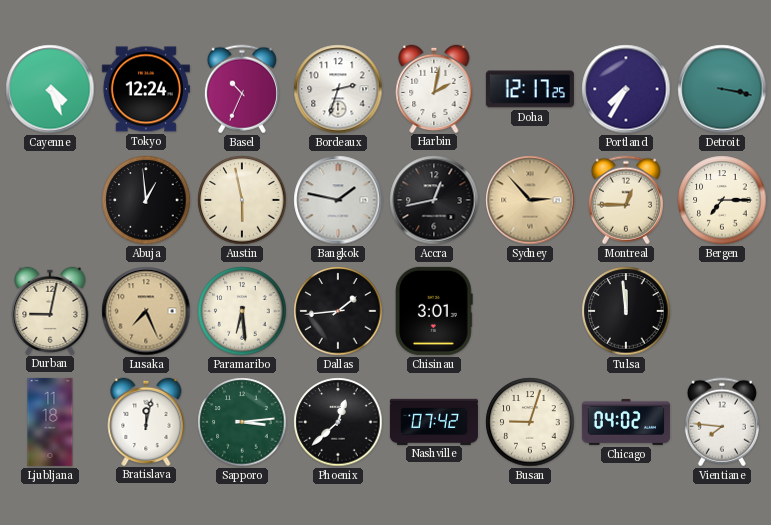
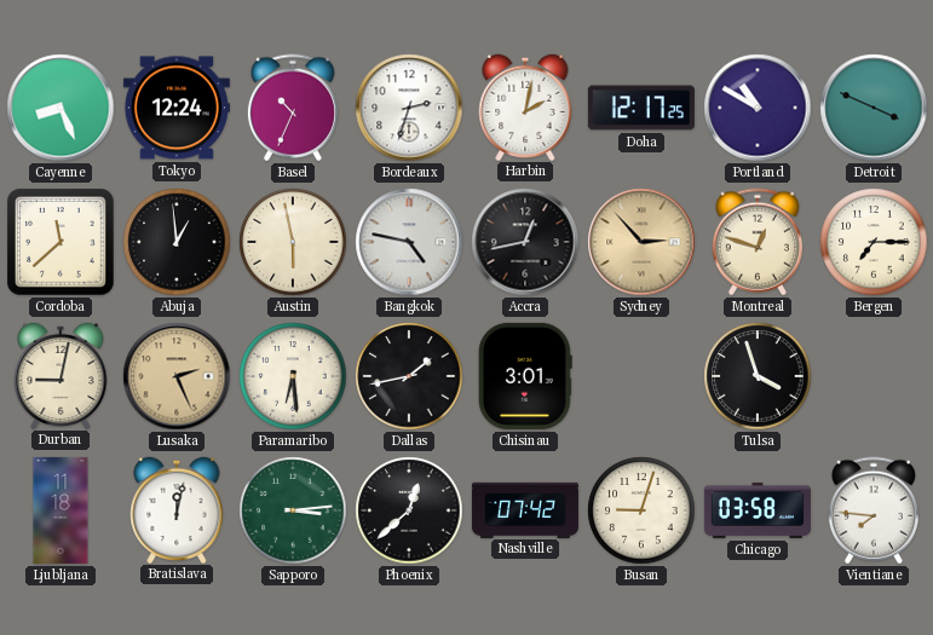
Cayenne: 4:26 -> 8:26 (61, 108)
Portland: 7:35 -> 10:50 (758, 108)
Detroit: 3:17 -> 3:49 (874, 108)
Cordoba: none -> 11:38 (61, 242)
Bangkok: 1:47 -> 4:47 (409, 242)
Montreal: 12:45 -> 12:48 (758, 242)
Lusaka: 7:26 -> 2:26 (177, 376)
Dallas: 1:44 -> 1:43 (409, 376)
Tulsa: 11:59 -> 3:57 (758, 376)
Chicago: 04:02 -> 03:58 (758, 510)
